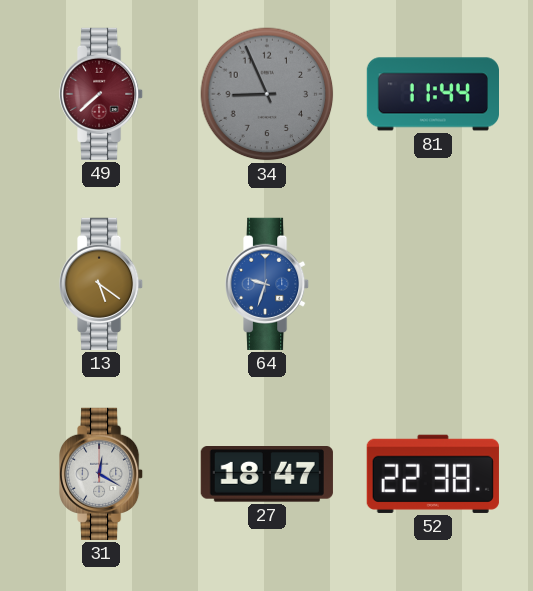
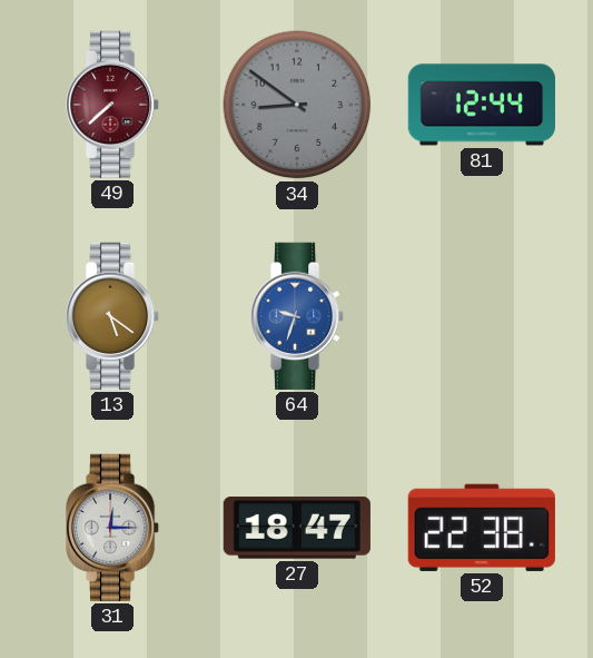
34: 8:56 -> 8:51 (297, 105)
81: 11:44 -> 12:44 (481, 105)
31: 12:20 -> 12:15 (113, 528)
